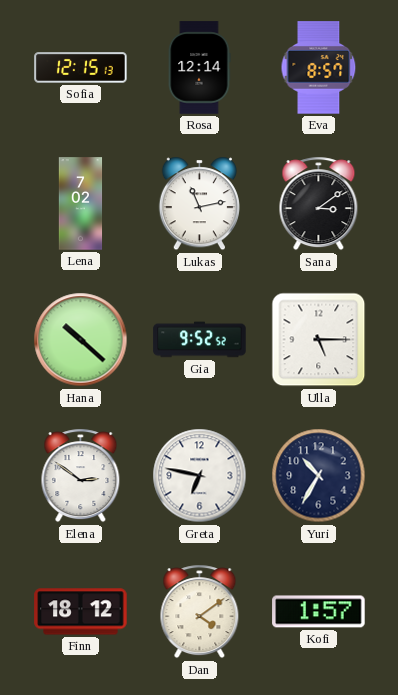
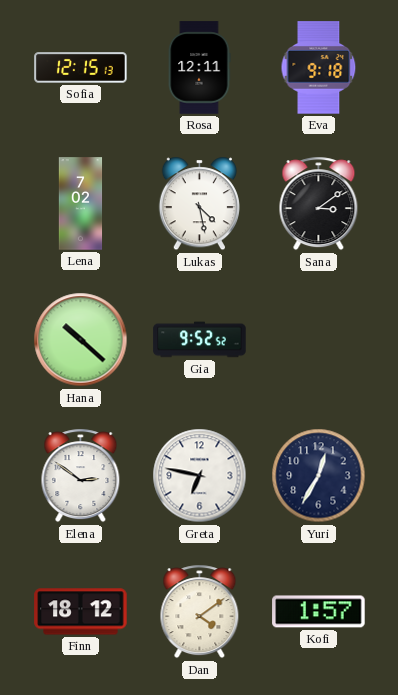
Rosa: 12:14 -> 12:11 (199, 68)
Eva: 8:57 -> 9:18 (319, 68)
Lukas: 11:13 -> 4:28 (199, 204)
Ulla: 5:15 -> none (319, 340)
Yuri: 10:35 -> 12:35 (319, 476)
